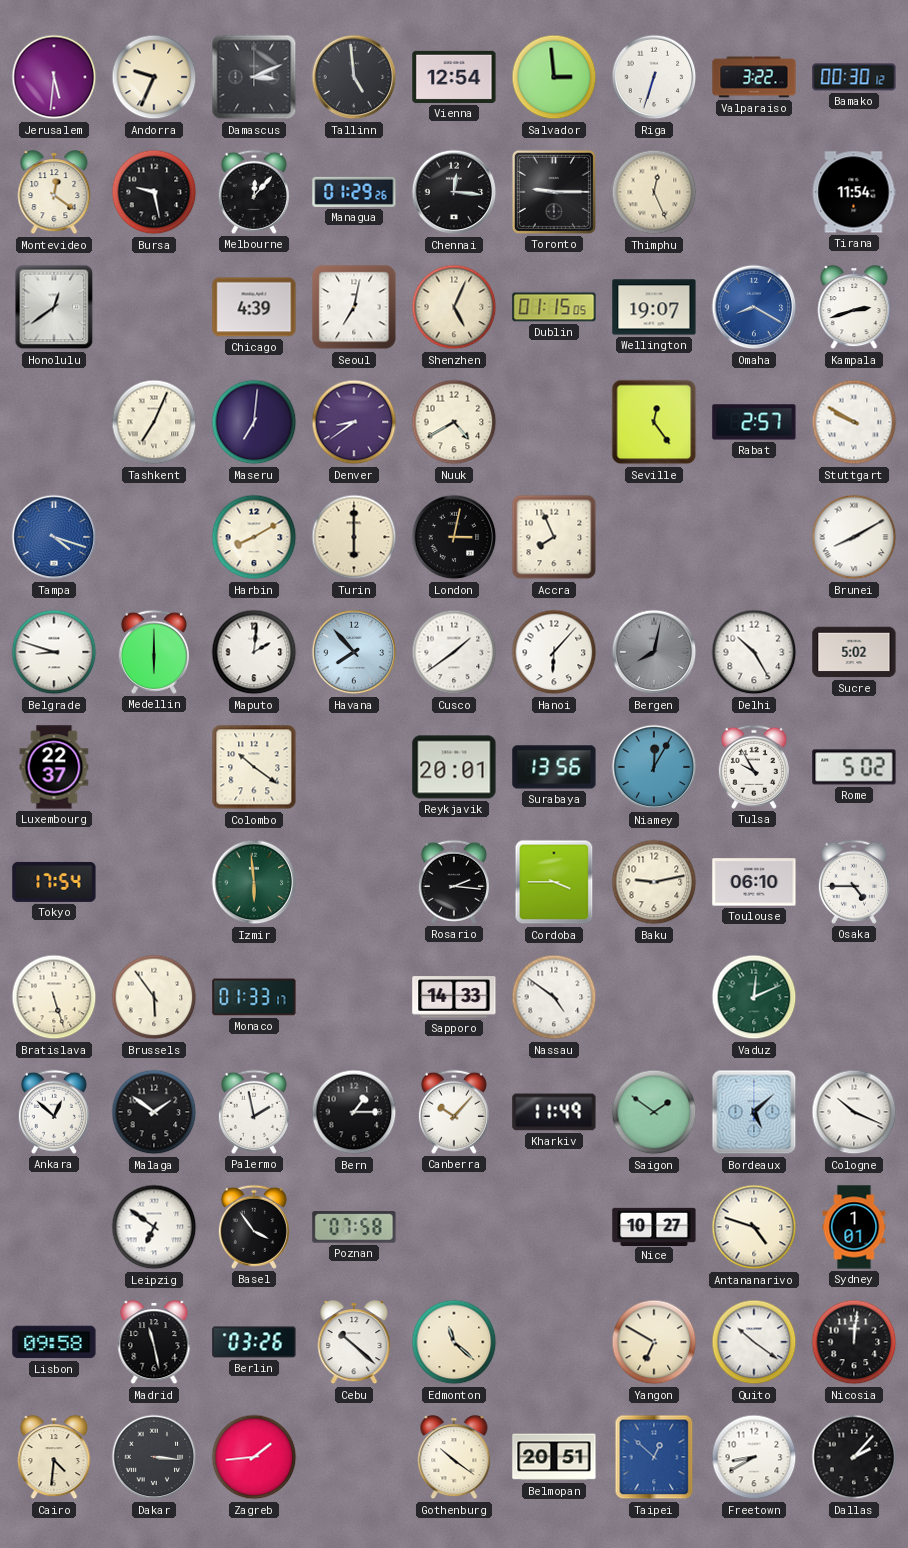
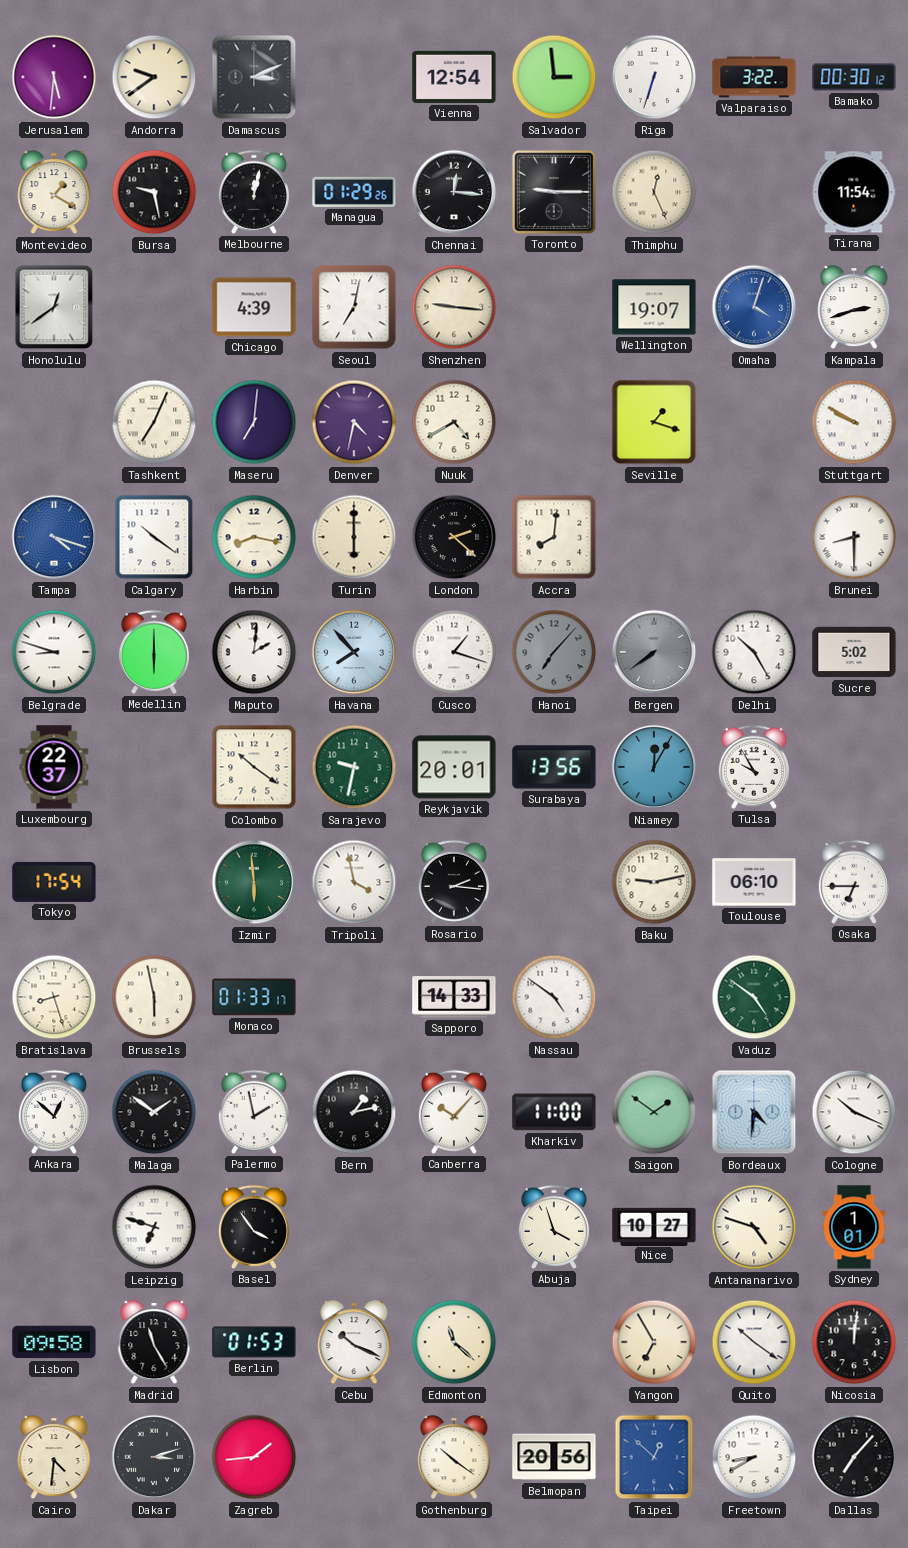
Andorra: 9:34 -> 9:39 (154, 77)
Tallinn: 4:59 -> none (354, 77)
Montevideo: 12:21 -> 1:20 (54, 193)
Melbourne: 12:07 -> 12:02 (254, 192)
Shenzhen: 5:04 -> 9:16 (454, 307)
Dublin: 01:15 -> none (554, 307)
Omaha: 8:20 -> 4:03 (754, 307)
Denver: 8:39 -> 4:32 (354, 422)
Seville: 12:24 -> 1:18 (654, 422)
Rabat: 2:57 -> none (754, 422)
Calgary: none -> 10:21 (154, 537)
Harbin: 8:10 -> 8:17 (254, 537)
London: 3:02 -> 2:22 (454, 537)
Accra: 7:56 -> 8:01 (554, 537)
Brunei: 8:10 -> 8:30 (854, 537)
Cusco: 1:39 -> 1:18 (454, 652)
Hanoi: 6:07 -> 7:07 (554, 652)
Hanoi dial: white -> grey (554, 652)
Bergen: 8:02 -> 7:39 (654, 652)
Sarajevo: none -> 9:32 (354, 767)
Rome: 5:02 -> none (854, 767)
Tripoli: none -> 3:58 (354, 882)
Cordoba: 3:45 -> none (554, 882)
Osaka: 4:45 -> 6:45 (854, 882)
Bratislava: 5:27 -> 8:27 (54, 997)
Brussels: 5:54 -> 5:58 (154, 997)
Vaduz: 12:11 -> 4:51 (754, 997)
Bern: 1:15 -> 1:13 (354, 1112)
Kharkiv: 11:49 -> 11:00 (554, 1112)
Bordeaux: 5:08 -> 4:31 (754, 1112)
Leipzig: 6:51 -> 6:48 (154, 1227)
Poznan: 07:58 -> none (354, 1227)
Abuja: none -> 3:57 (554, 1227)
Madrid: 11:28 -> 11:25 (154, 1343)
Berlin: 03:26 -> 01:53 (254, 1342)
Cebu: 10:22 -> 10:19 (354, 1343)
Yangon: 6:50 -> 6:55 (654, 1342)
Dakar: 3:16 -> 3:12 (154, 1457)
Belmopan: 20:51 -> 20:56 (554, 1457)
Dallas: 2:07 -> 7:07 (854, 1457)
